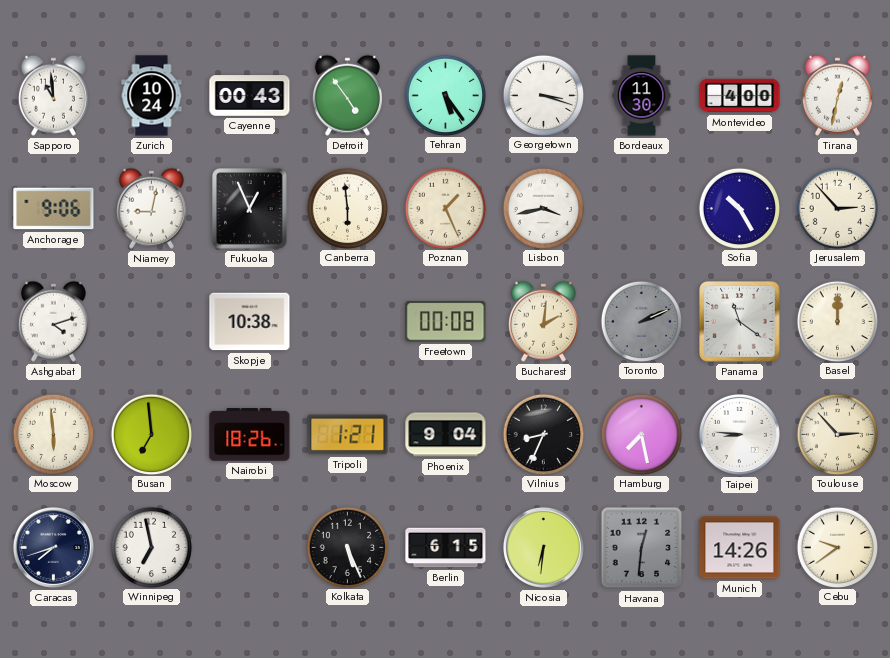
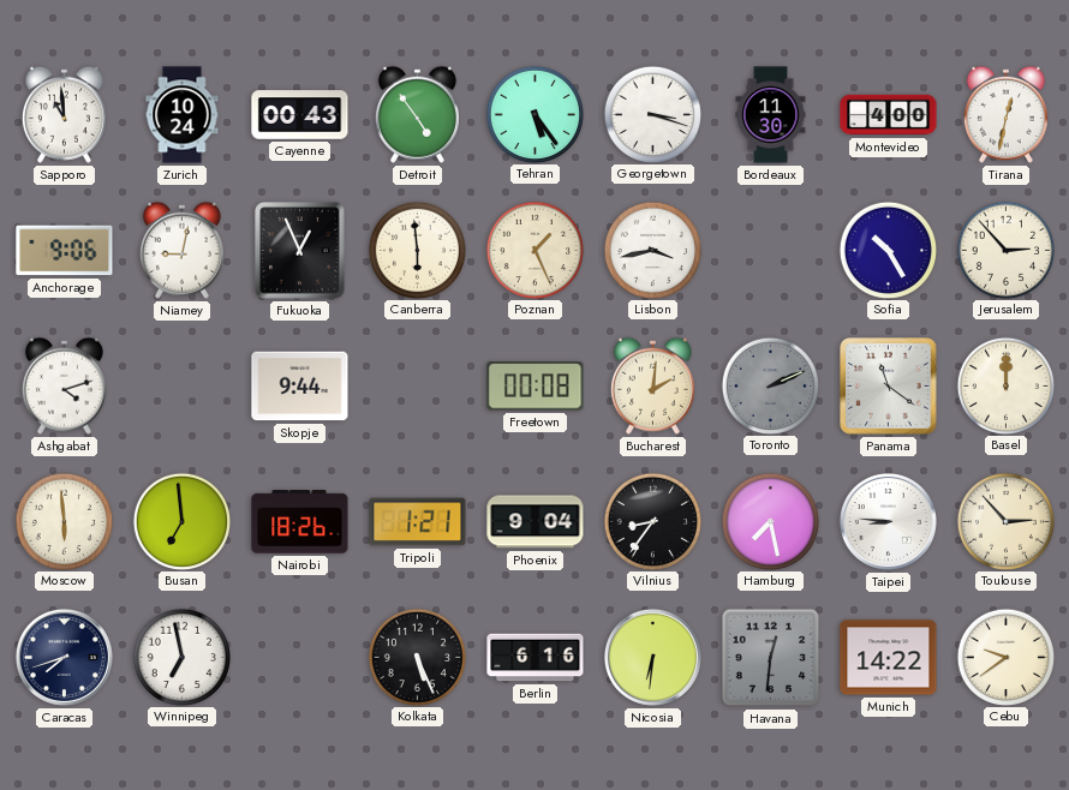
Skopje: 10:38 -> 9:44 (300, 387)
Vilnius: 8:34 -> 8:36 (652, 521)
Berlin: 6:15 -> 6:16 (536, 658)
Munich: 14:26 -> 14:22 (889, 658)
